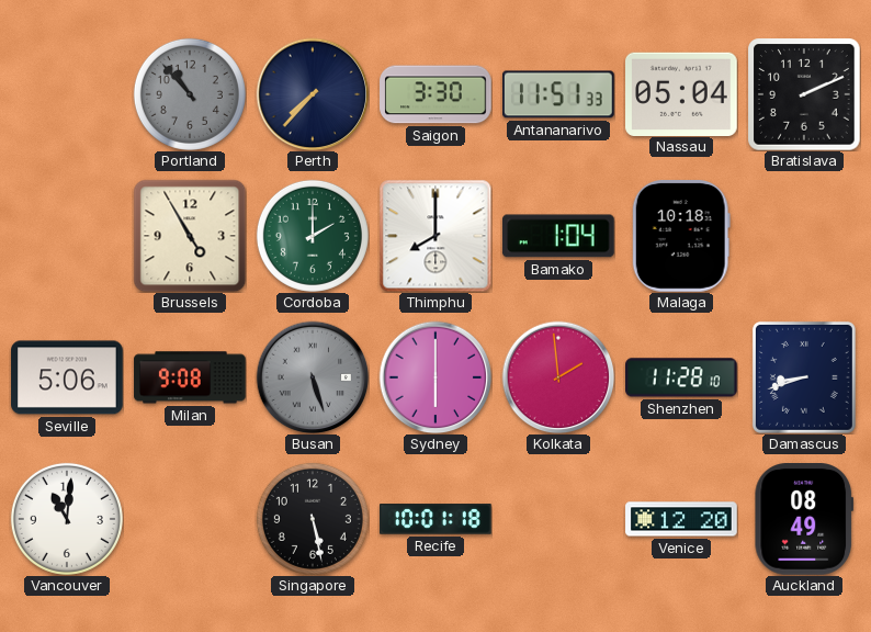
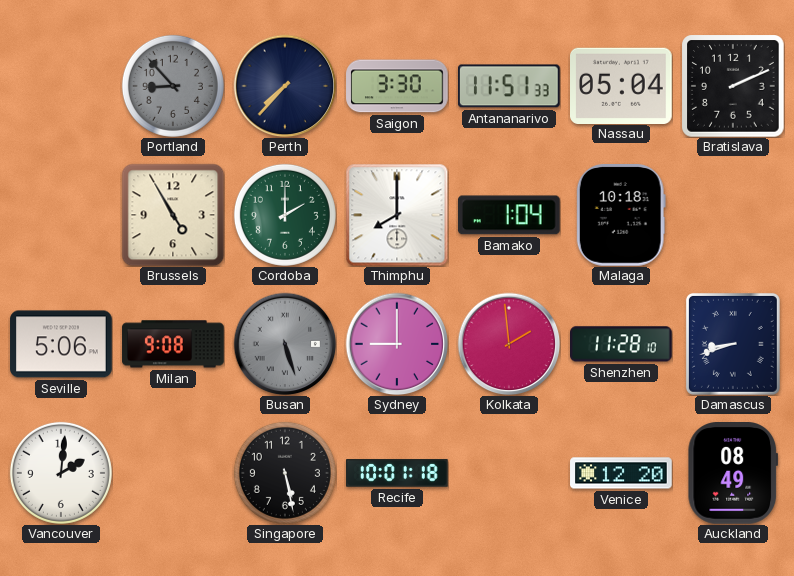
Portland: 10:53 -> 8:53 (173, 86)
Sydney: 6:00 -> 9:00 (397, 344)
Vancouver: 11:01 -> 2:01 (61, 473)
